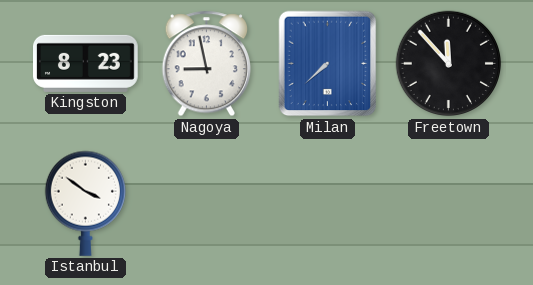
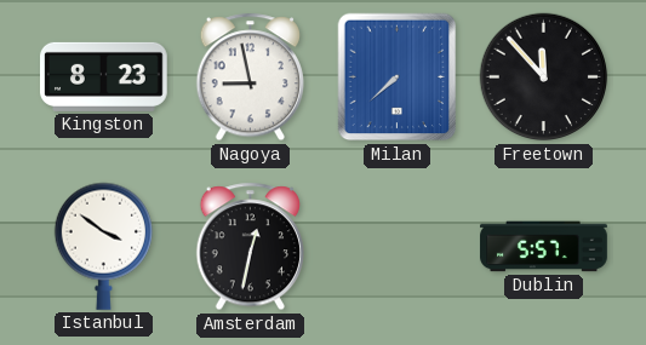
Amsterdam: none -> 12:32 (250, 247)
Dublin: none -> 5:57 (544, 247)
